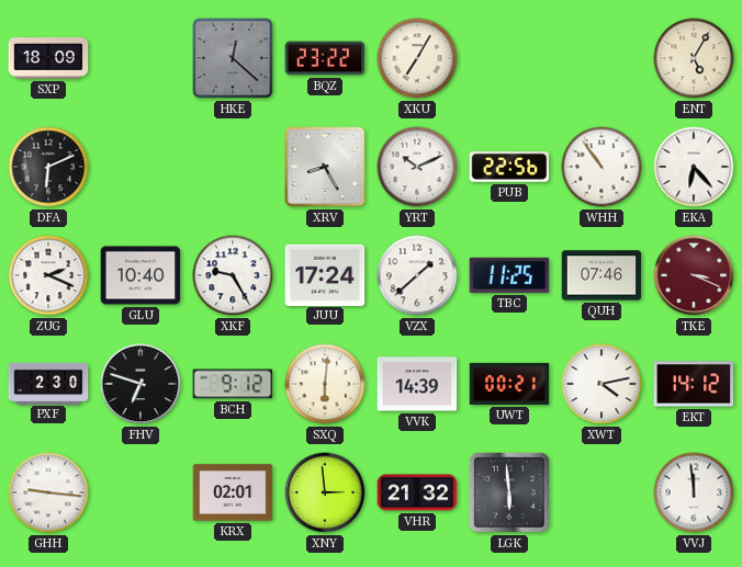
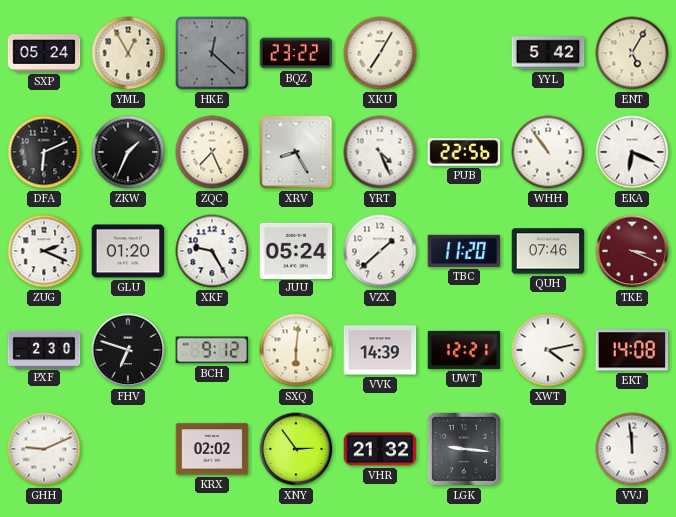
SXP: 18:09 -> 05:24 (44, 53)
YML: none -> 12:55 (128, 53)
YYL: none -> 5:42 (548, 53)
ZKW: none -> 1:34 (128, 152)
ZQC: none -> 7:26 (212, 152)
YRT: 10:11 -> 4:26 (380, 152)
EKA: 6:23 -> 6:19 (632, 152)
GLU: 10:40 -> 01:20 (128, 251)
JUU: 17:24 -> 05:24 (296, 250)
TBC: 11:25 -> 11:20 (464, 251)
UWT: 00:21 -> 12:21 (464, 350)
EKT: 14:12 -> 14:08 (632, 350)
GHH: 9:16 -> 9:11 (44, 449)
KRX: 02:01 -> 02:02 (212, 449)
XNY: 2:59 -> 2:54 (296, 449)
LGK: 5:59 -> 9:16 (464, 449)
